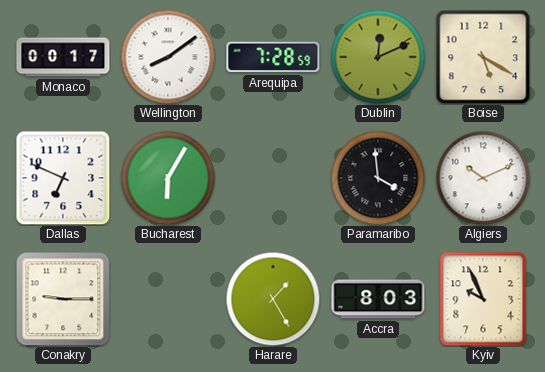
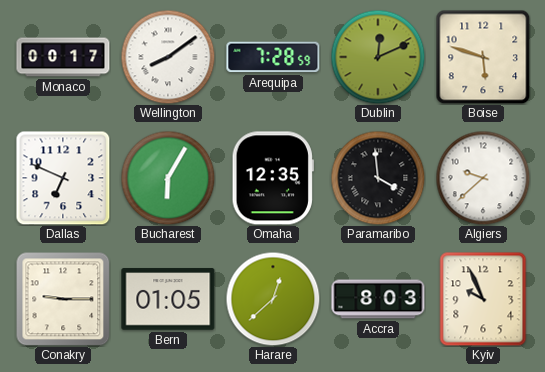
Boise: 5:20 -> 5:48 (483, 57)
Omaha: none -> 12:35 (273, 178)
Algiers: 10:11 -> 9:38 (483, 178)
Bern: none -> 01:05 (168, 299)
Harare: 1:25 -> 12:38 (273, 299)
